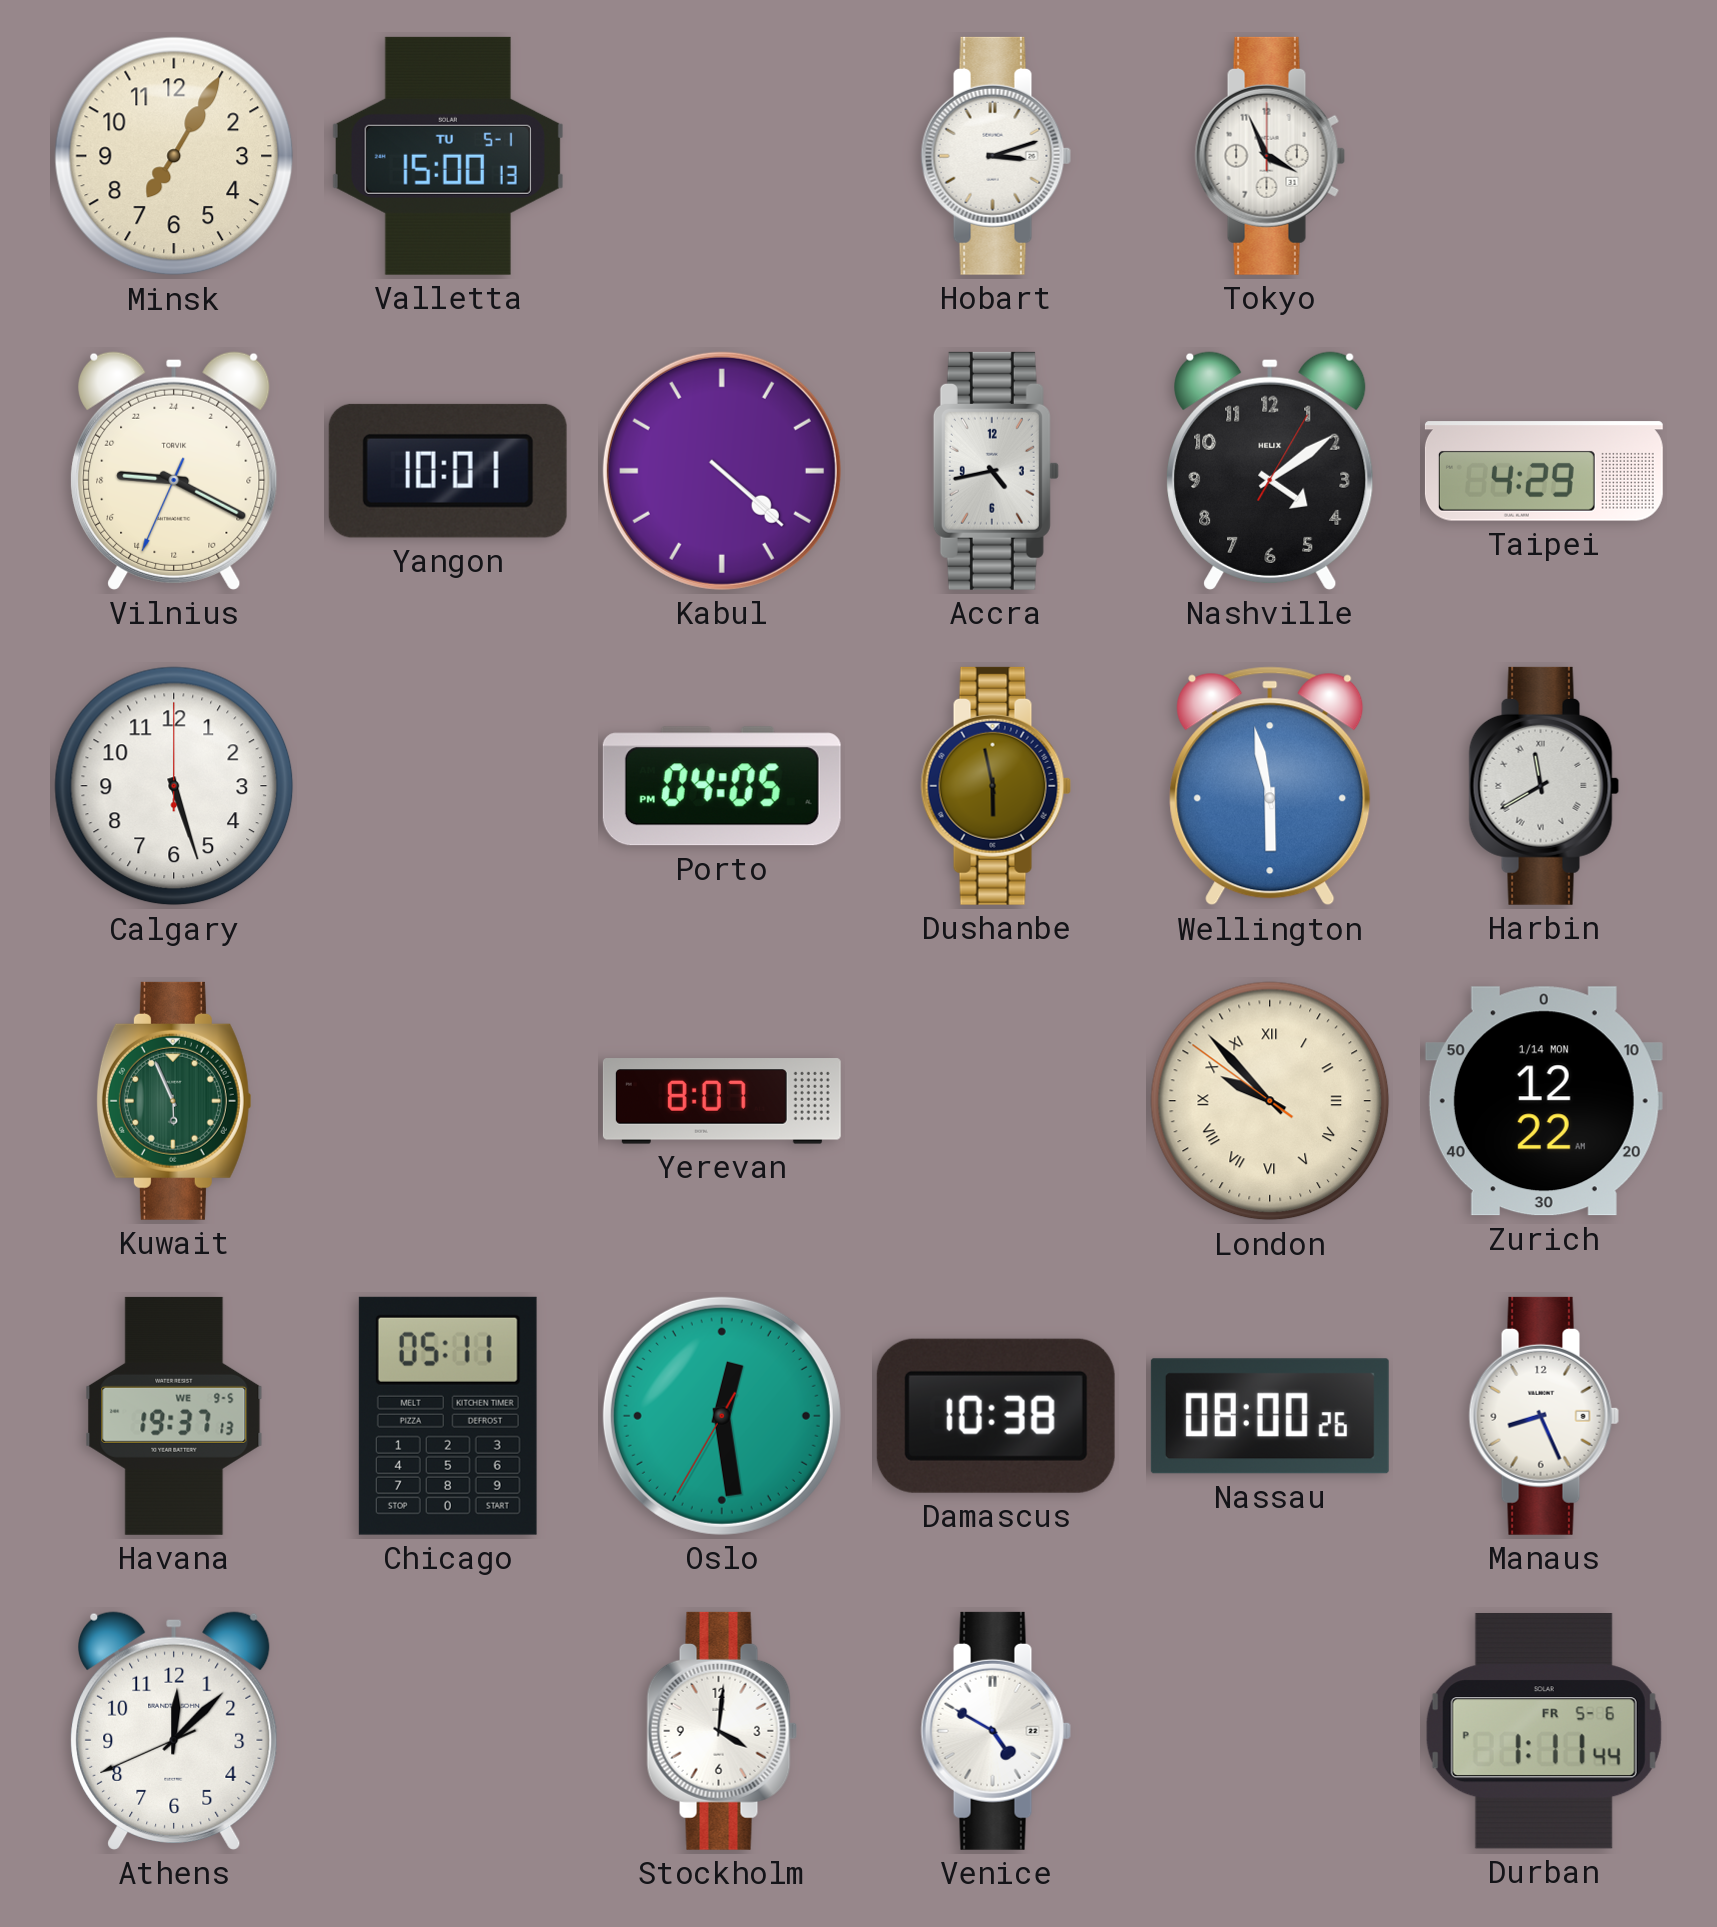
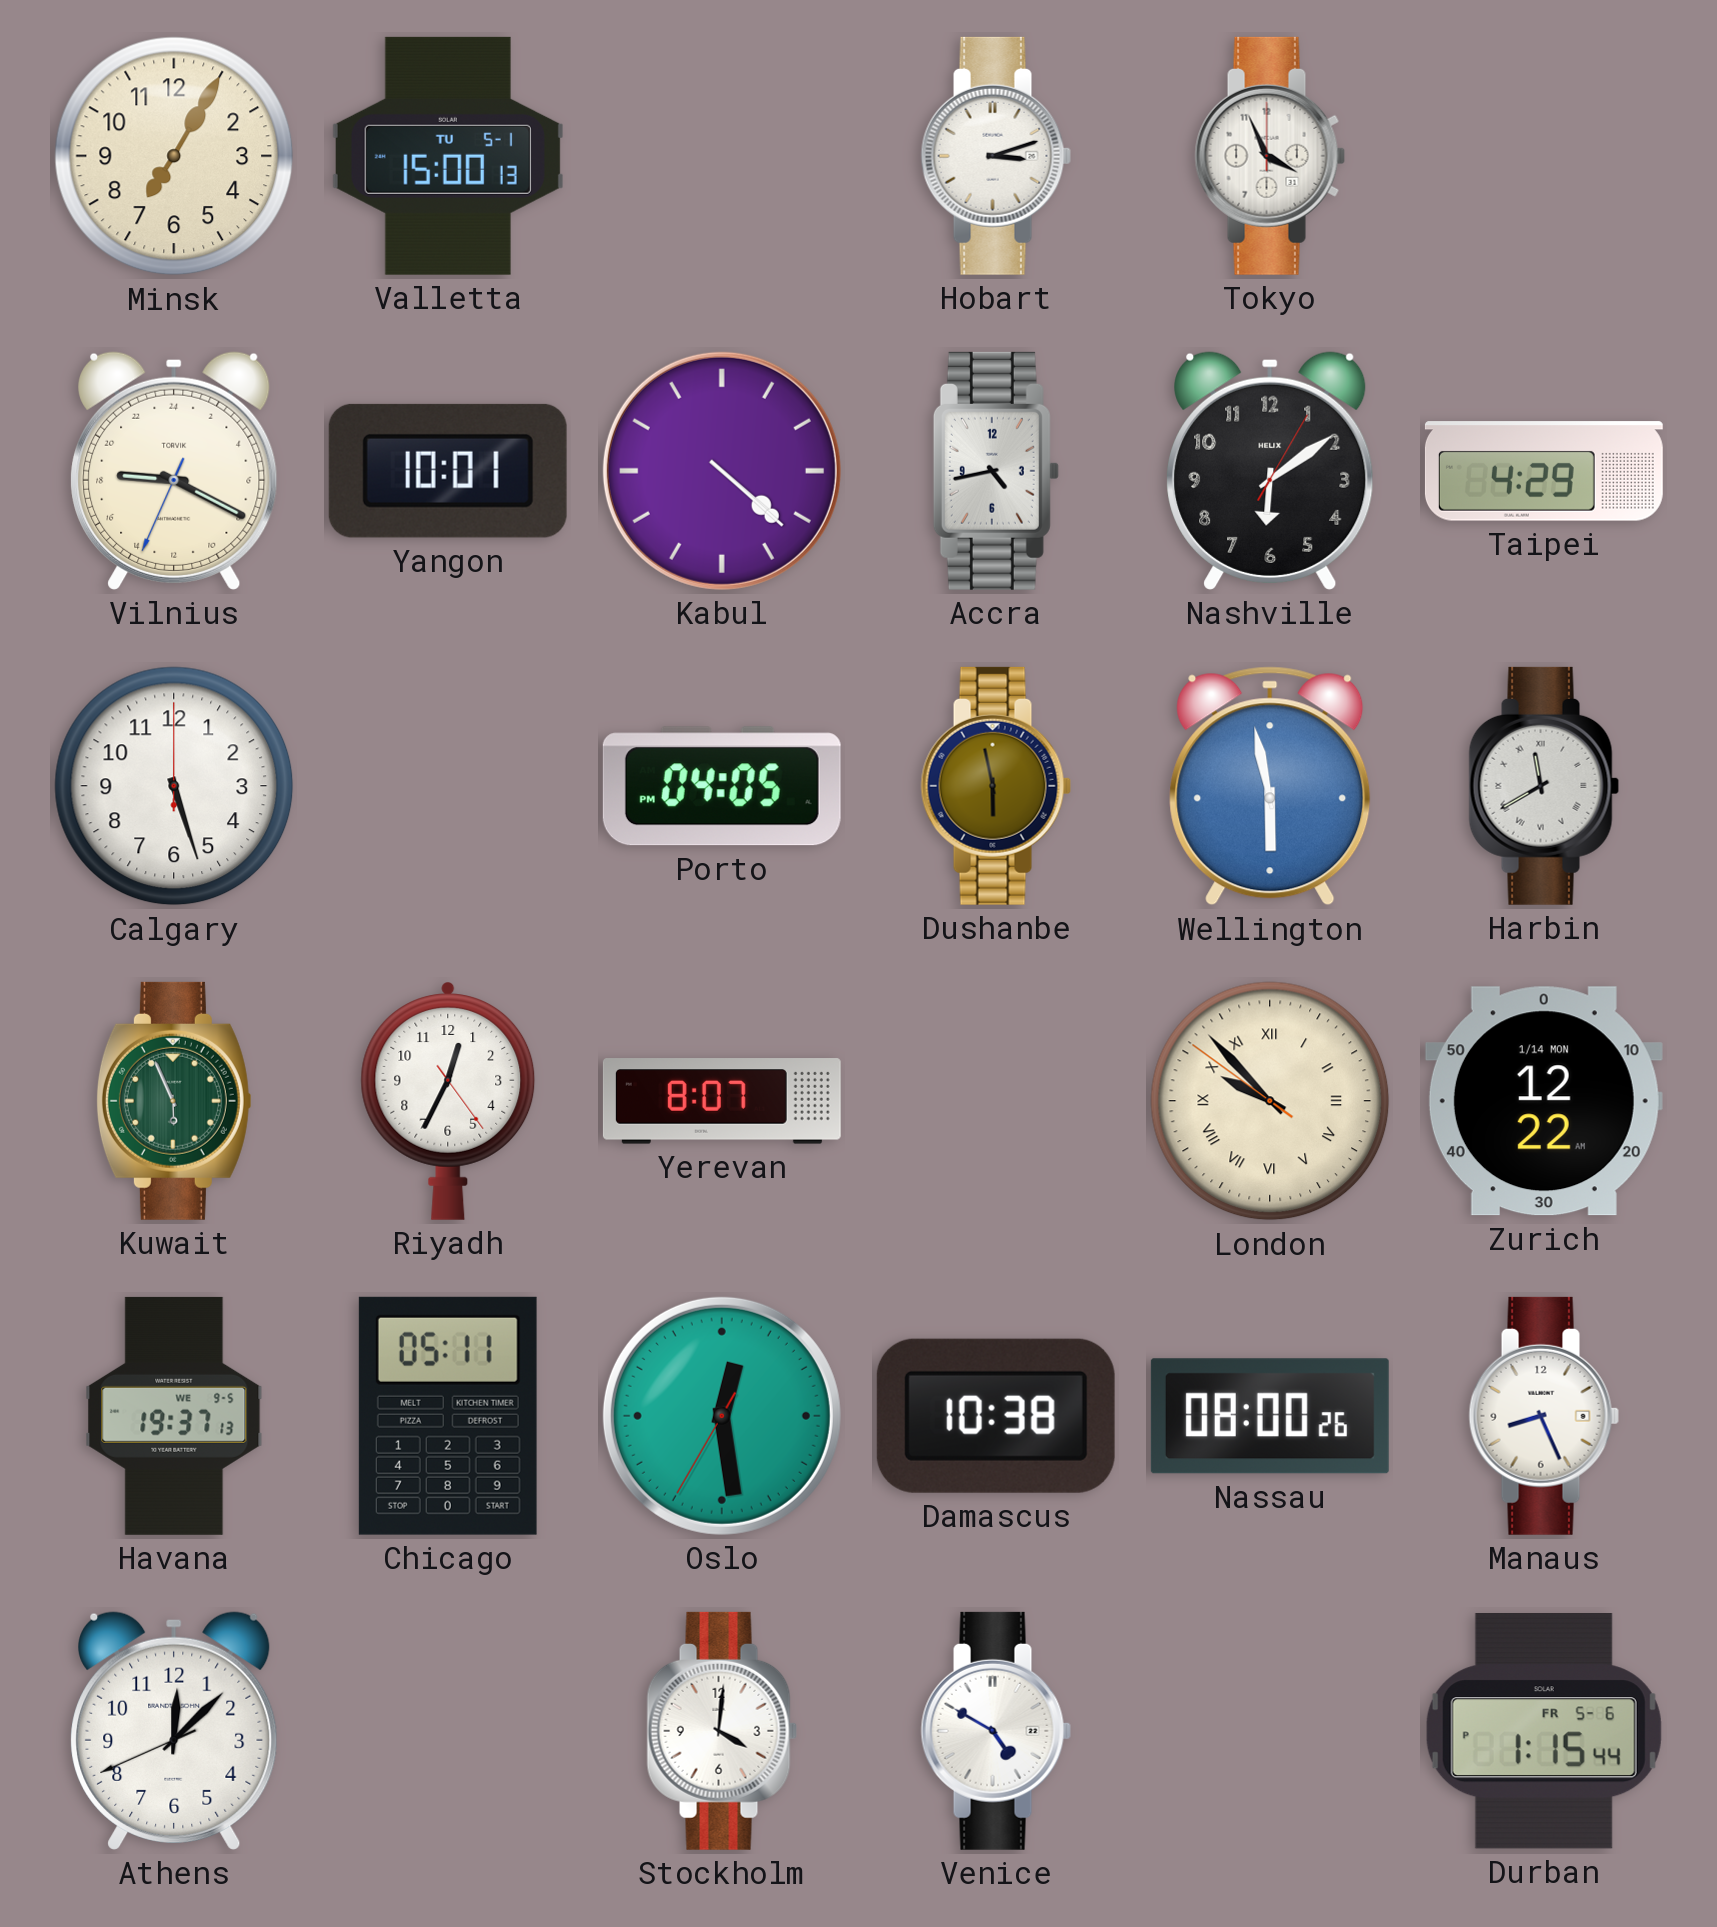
Nashville: 4:09 -> 6:09 (1270, 471)
Riyadh: none -> 12:34 (448, 1101)
Durban: 1:11 -> 1:15 (1544, 1731)
